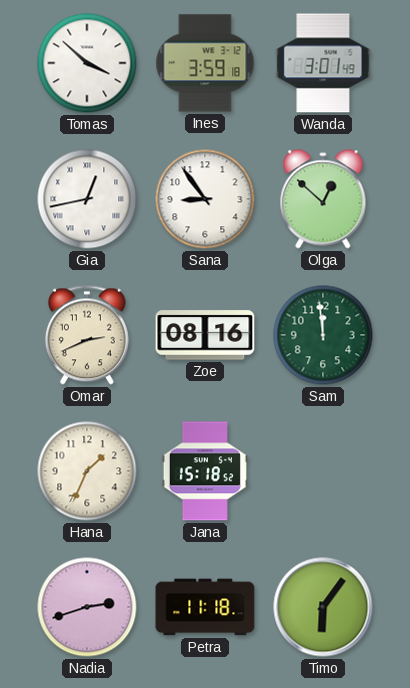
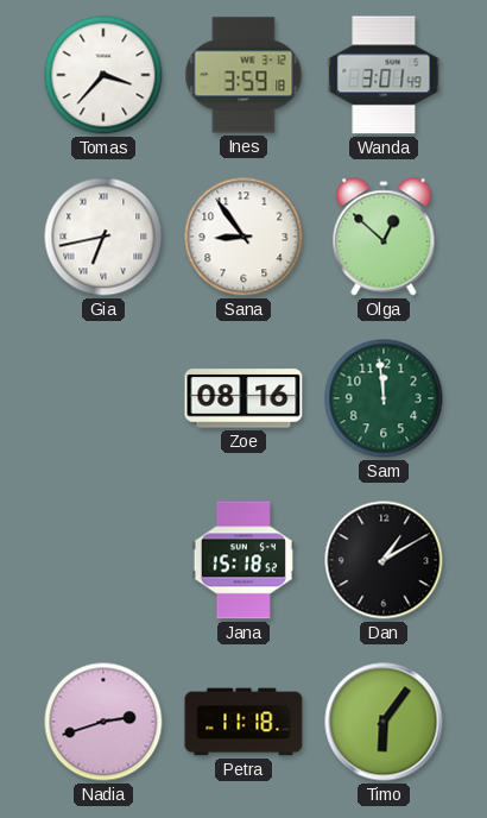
Tomas: 3:52 -> 3:37 (103, 75)
Gia: 12:43 -> 6:43 (103, 237)
Omar: 2:41 -> none (87, 335)
Hana: 1:34 -> none (87, 471)
Dan: none -> 1:10 (384, 560)
